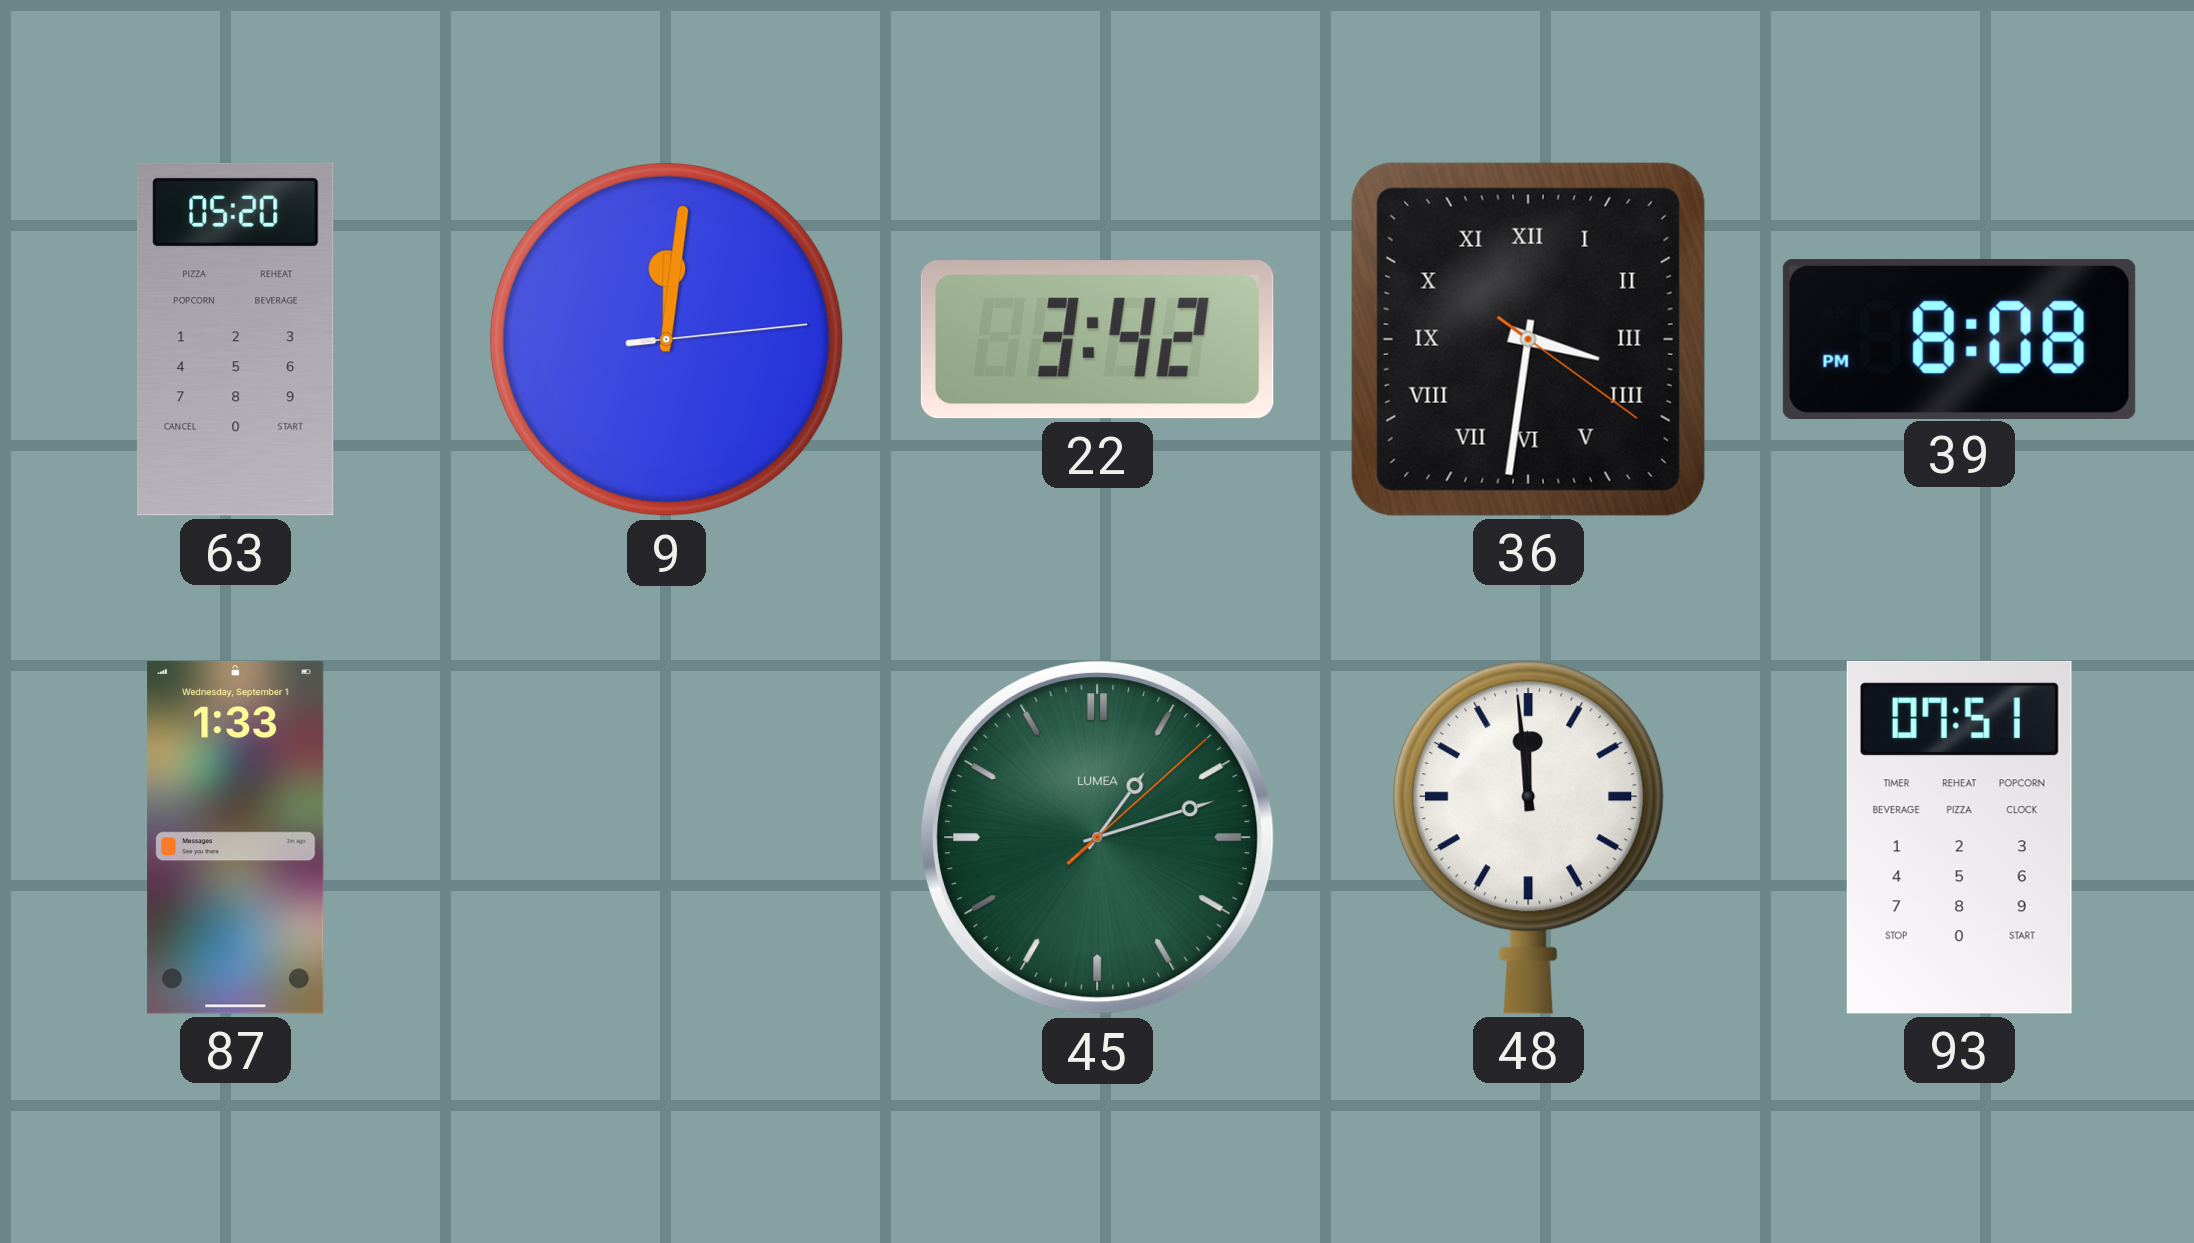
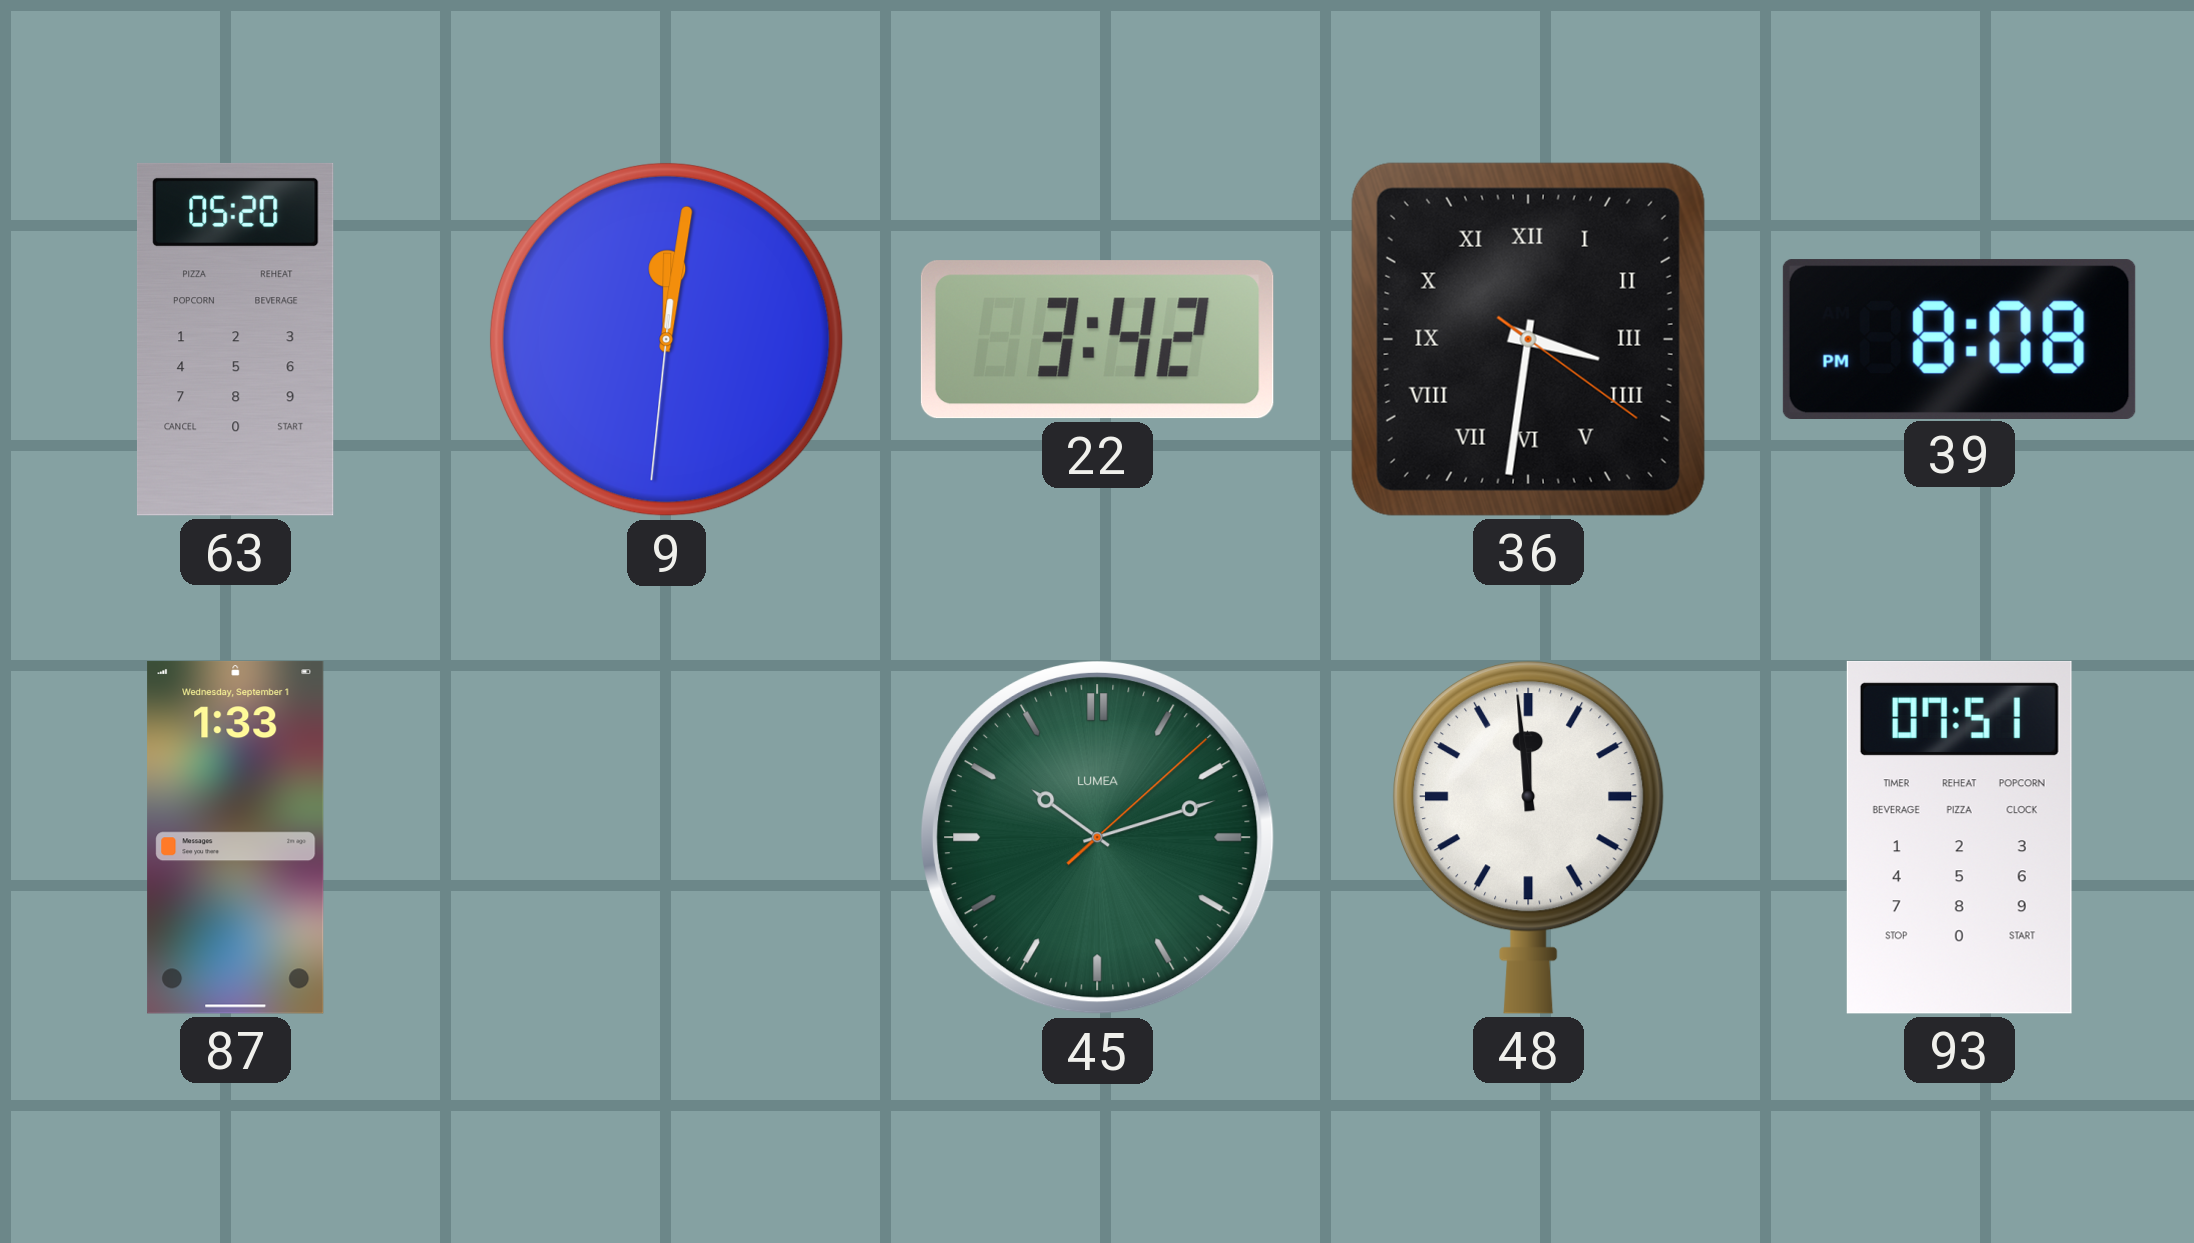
9: 12:01:14 -> 12:01:31 (666, 339)
45: 1:12 -> 10:12 (1097, 837)
